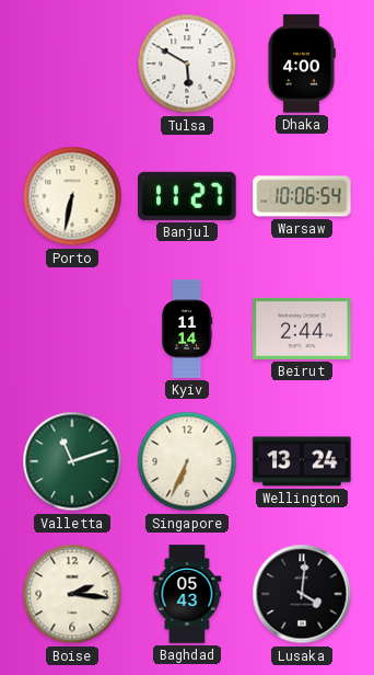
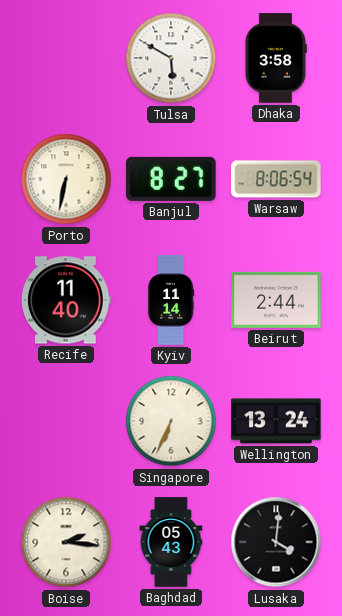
Dhaka: 4:00 -> 3:58 (275, 58)
Banjul: 11:27 -> 8:27 (171, 179)
Warsaw: 10:06 -> 8:06 (276, 179)
Recife: none -> 11:40 (67, 300)
Valletta: 11:12 -> none (72, 461)
